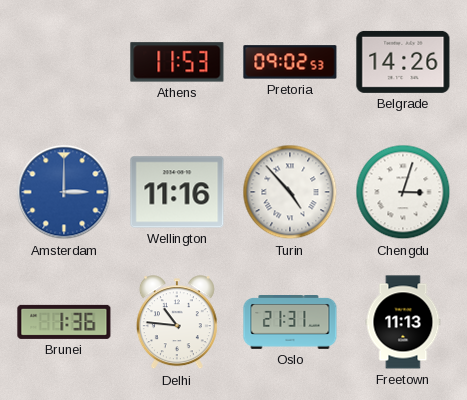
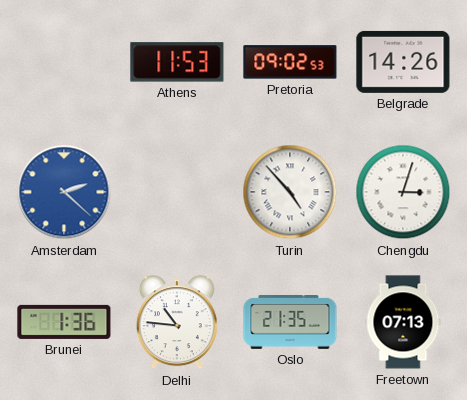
Amsterdam: 3:00 -> 2:22 (64, 192)
Wellington: 11:16 -> none (177, 192)
Oslo: 21:31 -> 21:35 (290, 323)
Freetown: 11:13 -> 07:13 (403, 322)
